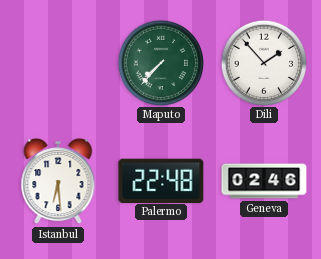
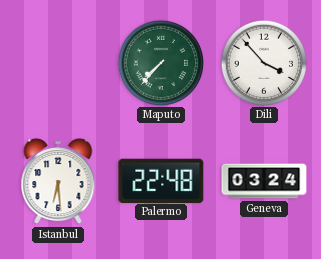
Dili: 1:53 -> 3:53 (263, 62)
Geneva: 02:46 -> 03:24 (264, 181)
